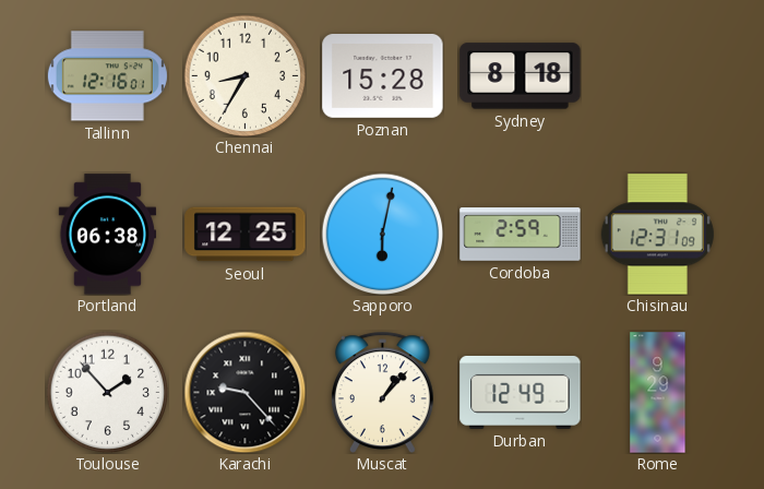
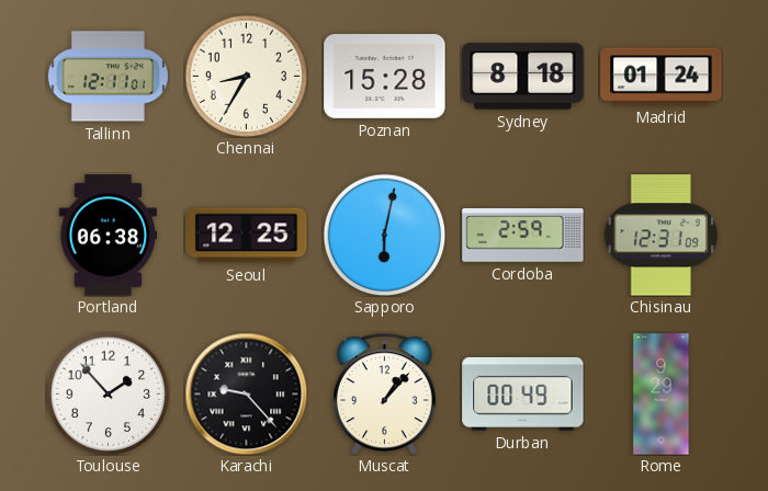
Tallinn: 12:16 -> 12:11 (108, 77)
Madrid: none -> 01:24 (662, 77)
Durban: 12:49 -> 00:49 (523, 393)
